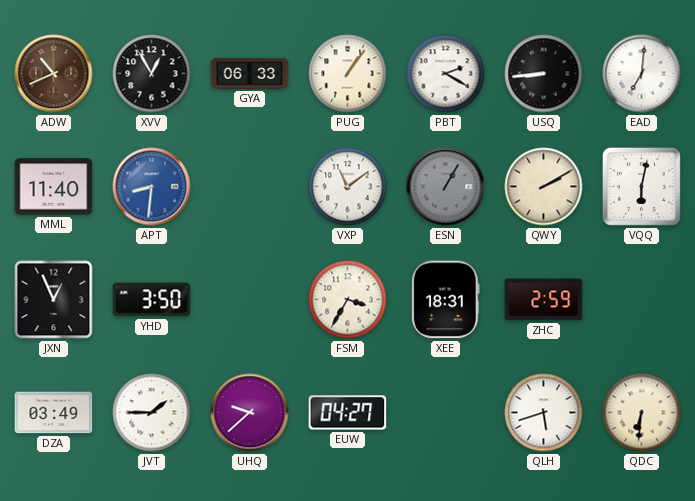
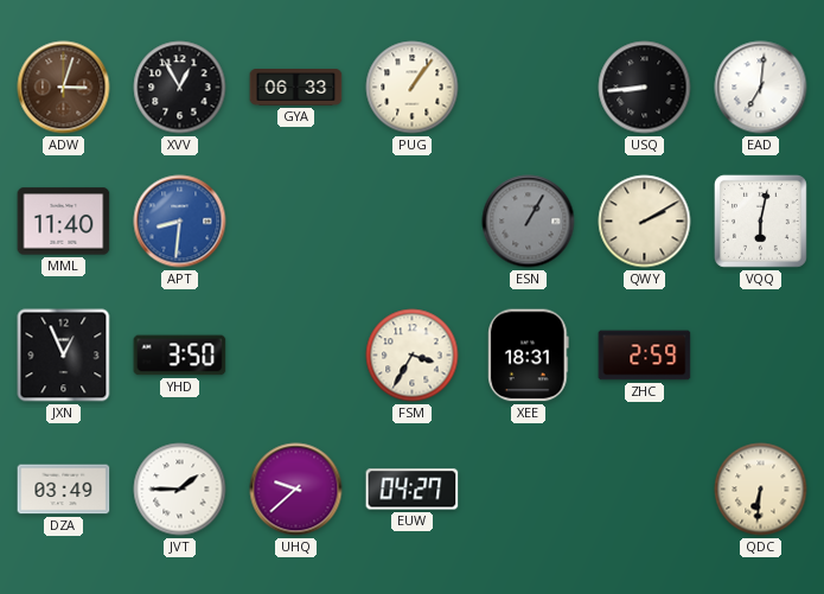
ADW: 10:41 -> 3:03 (64, 88)
PBT: 2:20 -> none (446, 74)
VXP: 11:09 -> none (348, 187)
QLH: 5:42 -> none (544, 413)
